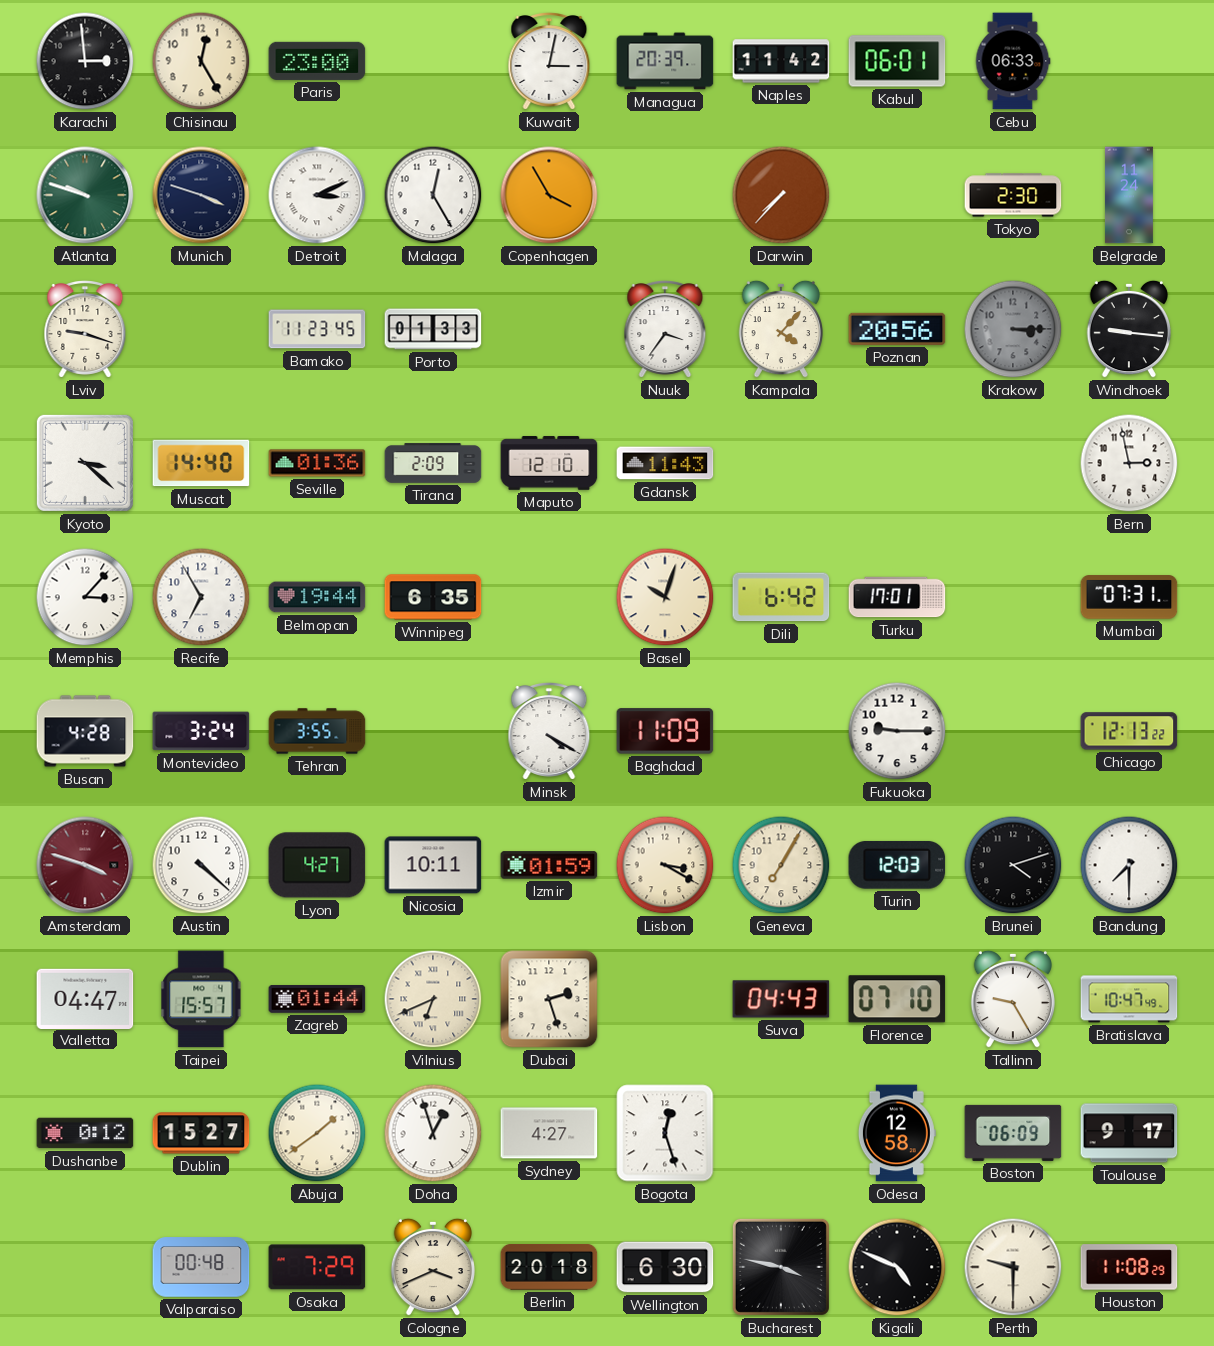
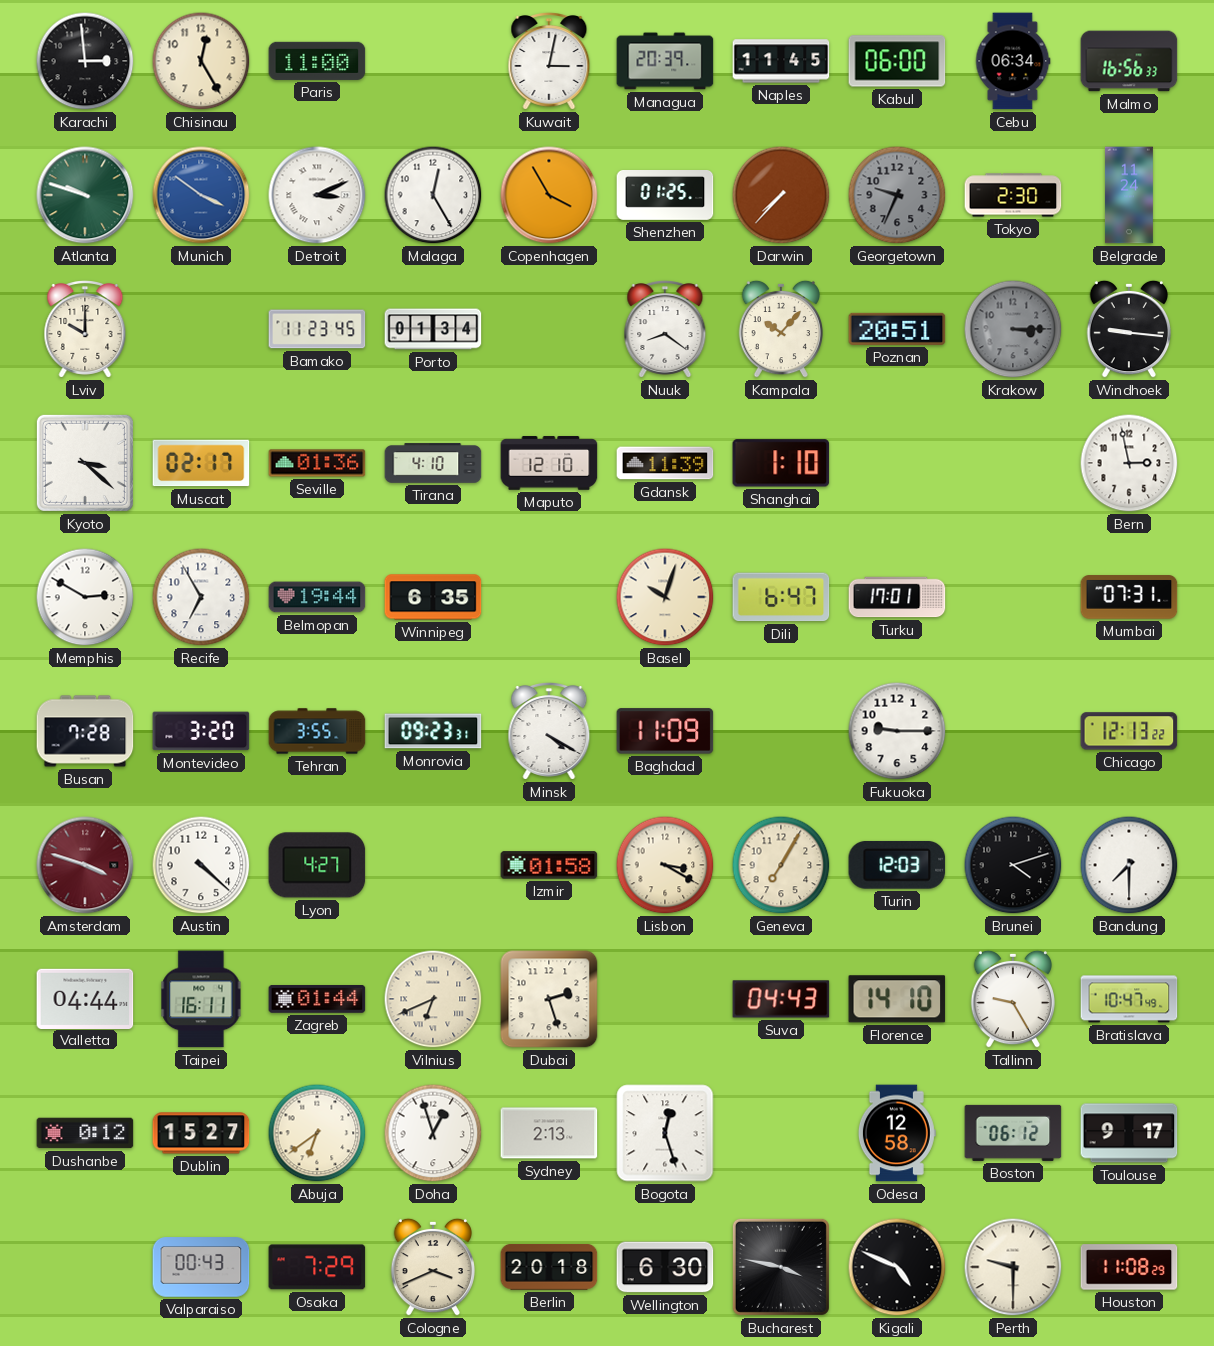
Paris: 23:00 -> 11:00 (317, 61)
Naples: 11:42 -> 11:45 (781, 61)
Kabul: 06:01 -> 06:00 (897, 61)
Cebu: 06:33 -> 06:34 (1013, 61)
Malmo: none -> 16:56 (1129, 61)
Munich: 3:48 -> 3:51 (201, 195)
Munich dial: navy -> blue (201, 195)
Shenzhen: none -> 01:25 (665, 196)
Georgetown: none -> 9:34 (897, 195)
Lviv: 9:18 -> 10:00 (85, 330)
Porto: 01:33 -> 01:34 (433, 329)
Nuuk: 3:36 -> 8:21 (665, 330)
Kampala: 4:07 -> 10:07 (780, 329)
Poznan: 20:56 -> 20:51 (897, 329)
Muscat: 14:40 -> 02:17 (201, 463)
Tirana: 2:09 -> 4:10 (433, 463)
Gdansk: 11:43 -> 11:39 (665, 463)
Shanghai: none -> 1:10 (781, 463)
Memphis: 3:07 -> 2:50 (85, 597)
Dili: 6:42 -> 6:47 (781, 597)
Busan: 4:28 -> 7:28 (85, 731)
Montevideo: 3:24 -> 3:20 (201, 731)
Monrovia: none -> 09:23 (433, 731)
Nicosia: 10:11 -> none (433, 865)
Izmir: 01:59 -> 01:58 (549, 865)
Valletta: 04:47 -> 04:44 (85, 998)
Taipei: 15:57 -> 16:11 (201, 999)
Florence: 07:10 -> 14:10 (897, 999)
Abuja: 1:39 -> 6:39 (317, 1133)
Sydney: 4:27 -> 2:13 (549, 1133)
Boston: 06:09 -> 06:12 (1013, 1133)
Valparaiso: 00:48 -> 00:43 (201, 1267)
